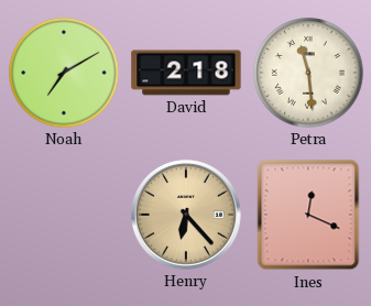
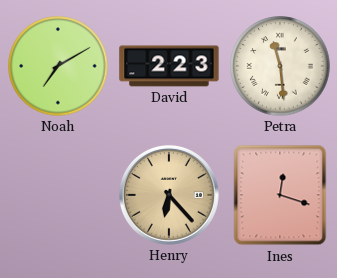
David: 2:18 -> 2:23 (169, 66)
Ines: 12:19 -> 12:18 (280, 195)
